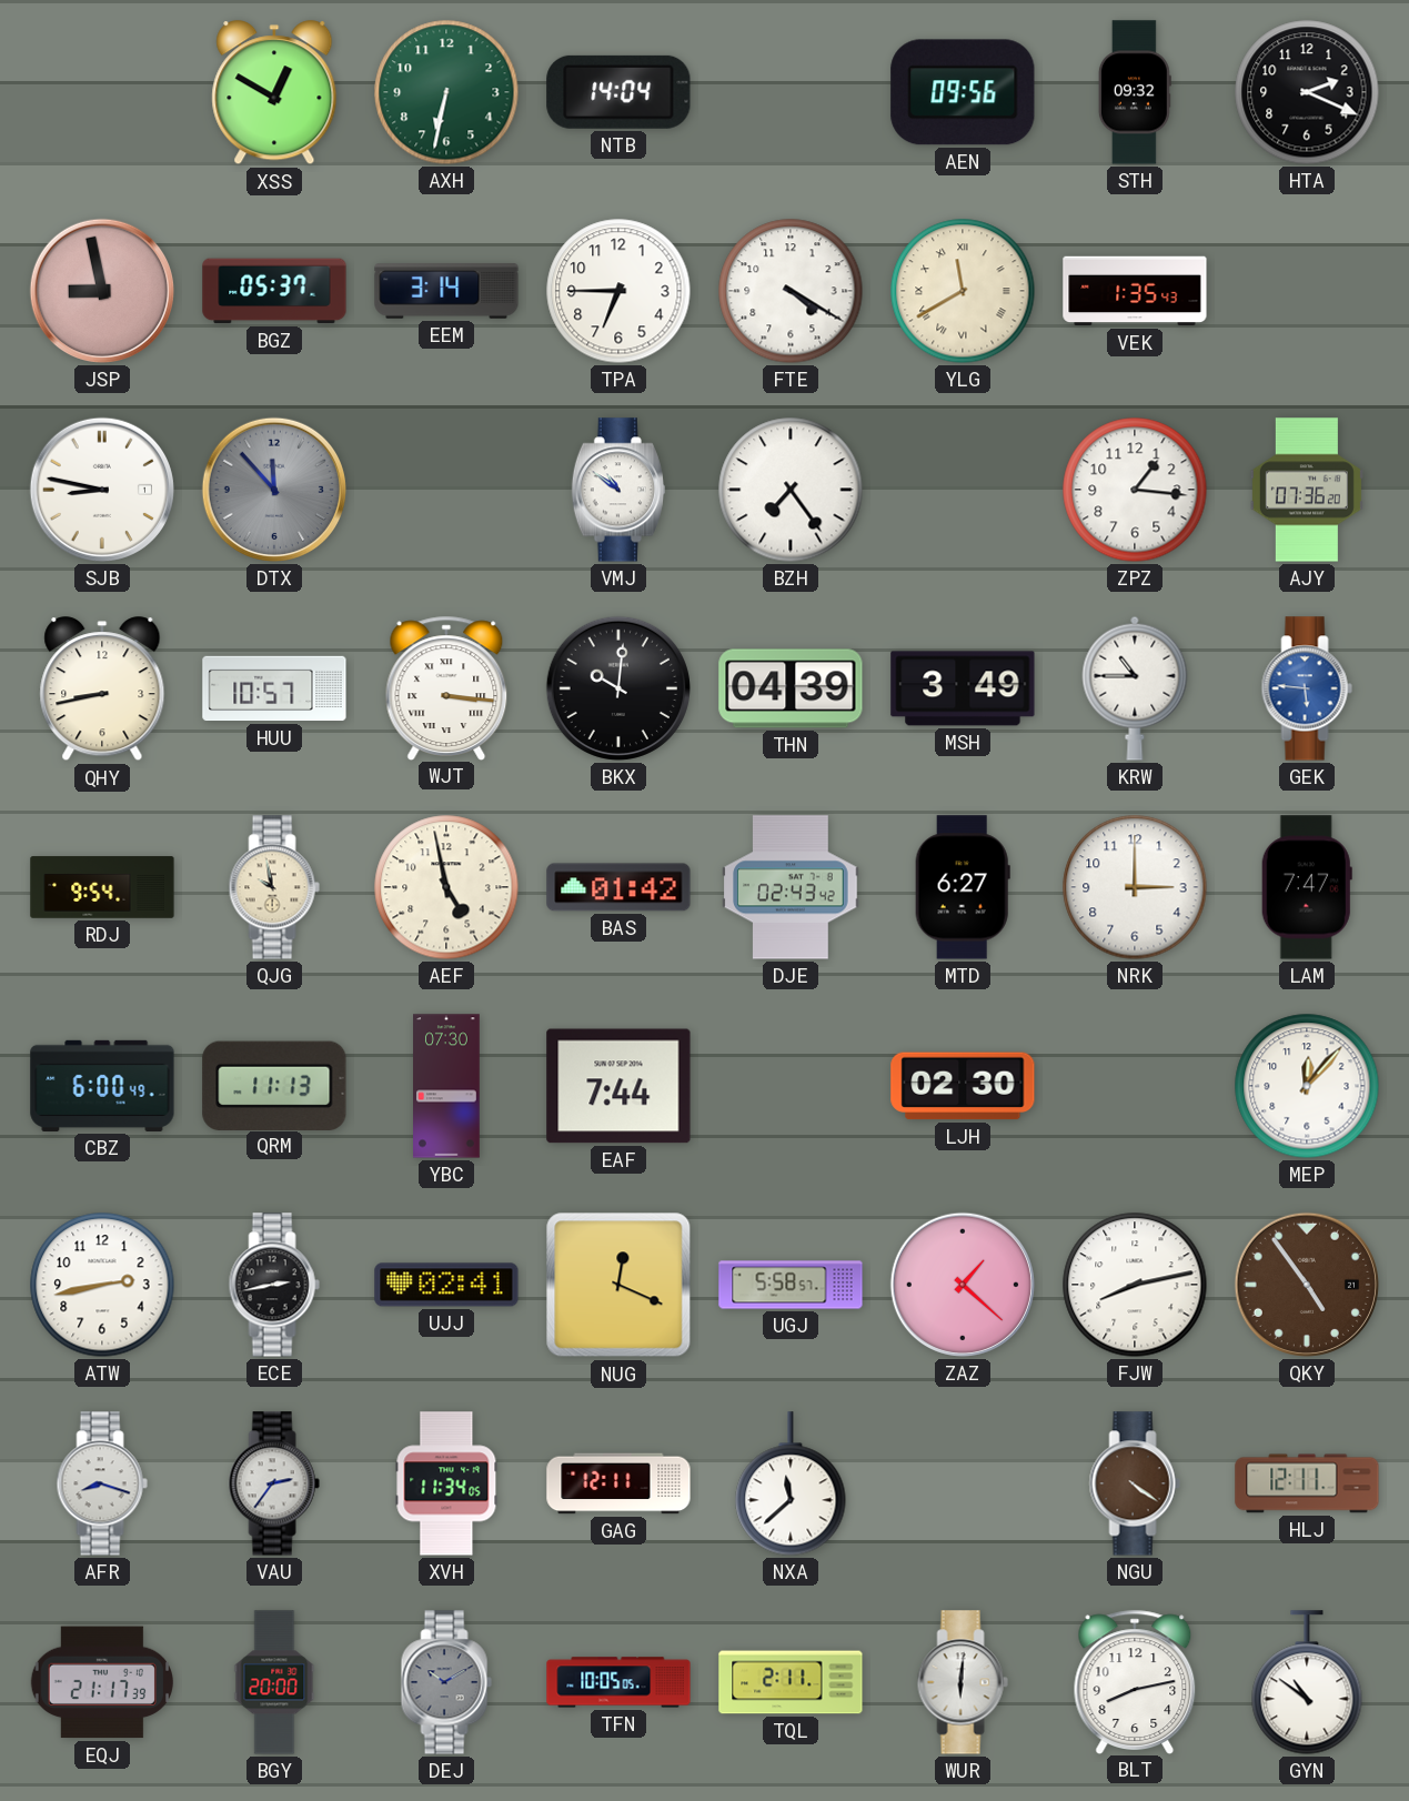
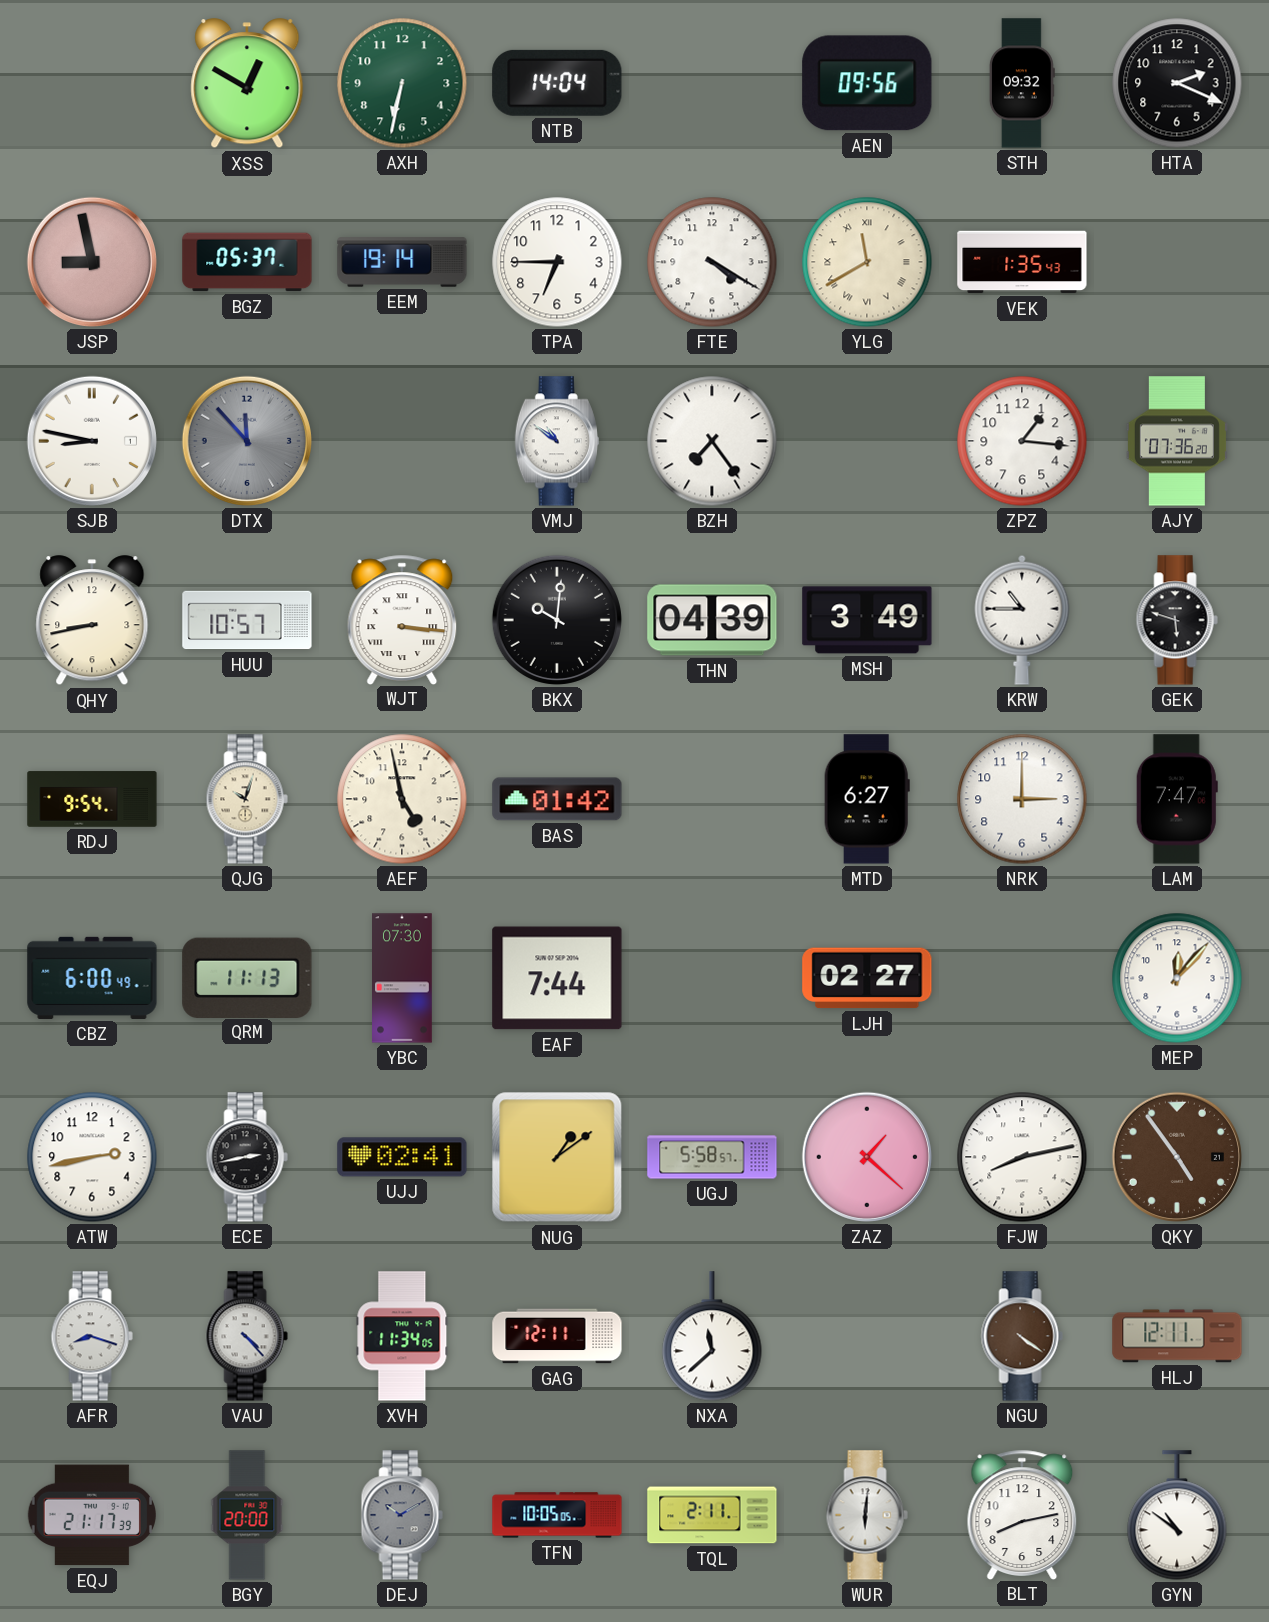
EEM: 3:14 -> 19:14 (402, 262)
GEK: 5:46 -> 5:48 (1177, 620)
GEK dial: blue -> black (1177, 620)
QJG: 9:58 -> 10:03 (247, 799)
DJE: 02:43 -> none (791, 887)
LJH: 02:30 -> 02:27 (867, 978)
NUG: 12:19 -> 1:09 (557, 1157)
VAU: 2:36 -> 4:23 (247, 1336)
